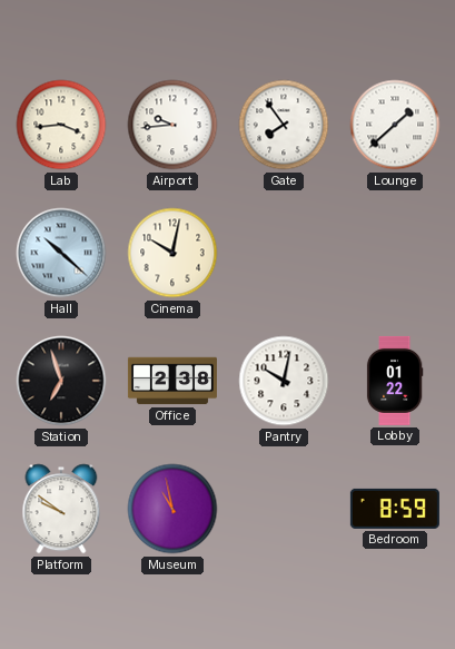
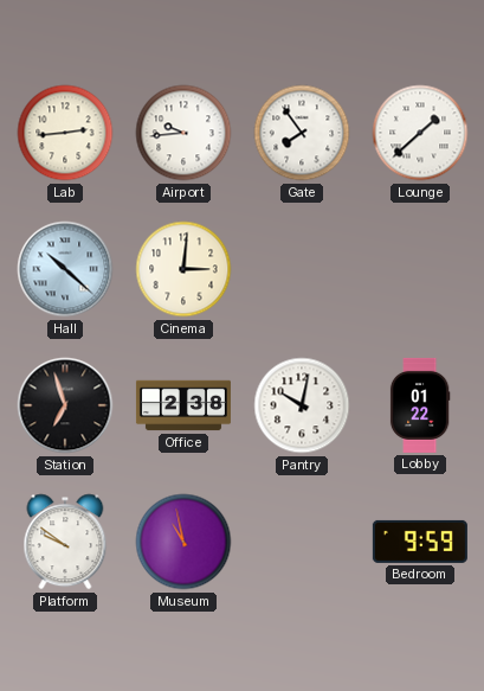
Lab: 3:44 -> 2:44 (65, 133)
Cinema: 10:02 -> 3:01 (183, 269)
Bedroom: 8:59 -> 9:59 (420, 542)
